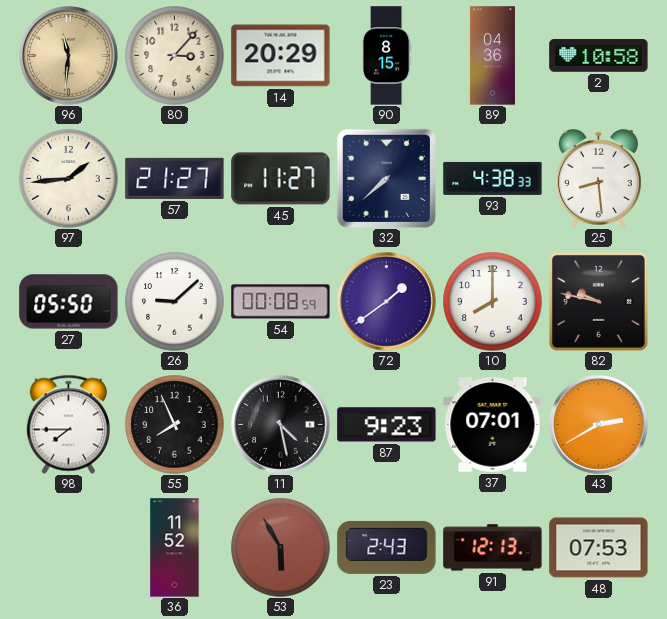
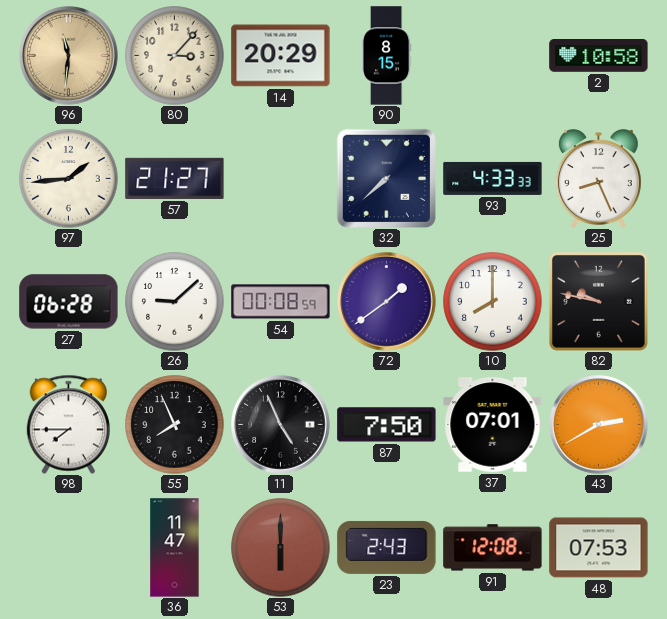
89: 04:36 -> none (492, 56)
45: 11:27 -> none (281, 179)
93: 4:38 -> 4:33 (493, 178)
25: 8:29 -> 8:26 (598, 179)
27: 05:50 -> 06:28 (69, 302)
11: 4:28 -> 4:56 (281, 425)
87: 9:23 -> 7:50 (387, 425)
36: 11:52 -> 11:47 (175, 548)
53: 5:55 -> 6:00 (281, 548)
91: 12:13 -> 12:08 (493, 548)
